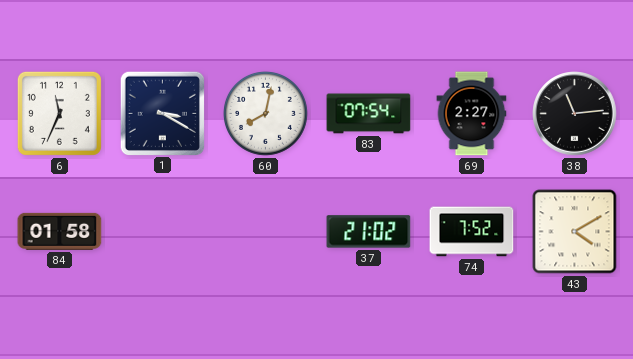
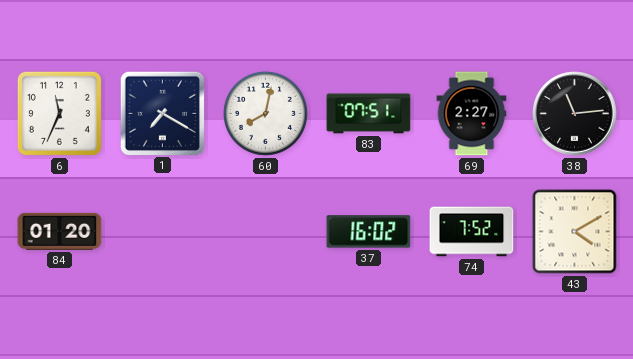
1: 3:20 -> 7:20 (162, 113)
83: 07:54 -> 07:51 (369, 114)
84: 01:58 -> 01:20 (60, 231)
37: 21:02 -> 16:02 (369, 232)
